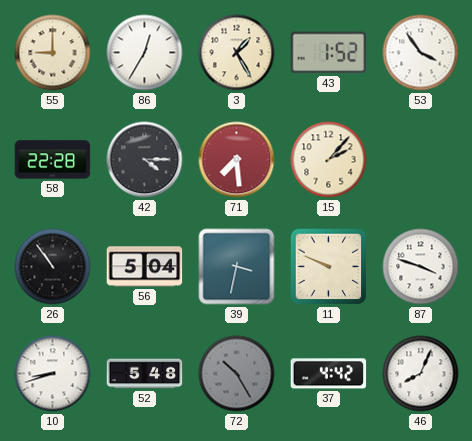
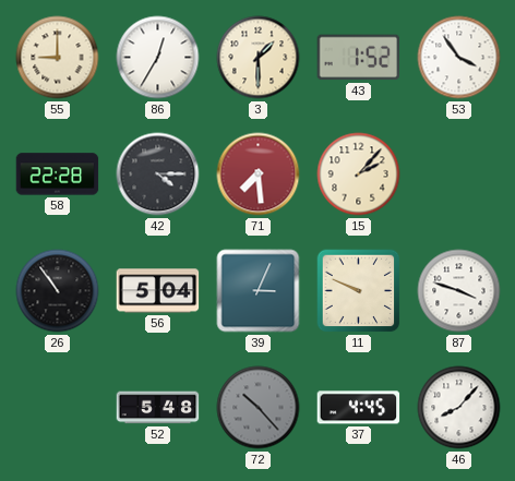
3: 1:25 -> 1:30 (259, 58)
39: 3:32 -> 3:04 (259, 291)
10: 8:42 -> none (53, 374)
72: 10:25 -> 10:23 (259, 408)
37: 4:42 -> 4:45 (359, 408)
46: 8:04 -> 8:07 (459, 408)
